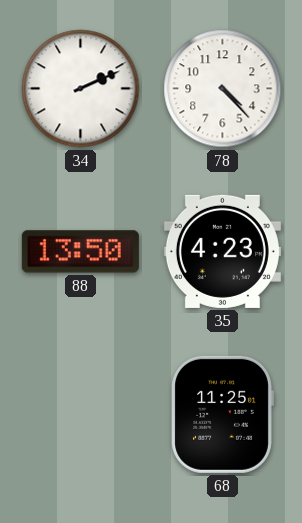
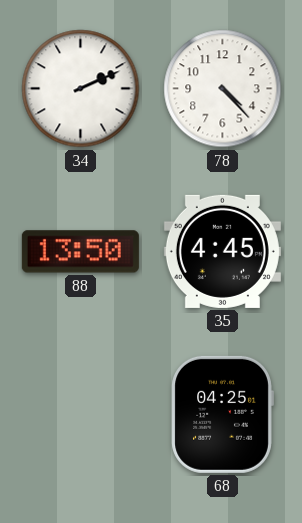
35: 4:23 -> 4:45 (222, 251)
68: 11:25 -> 04:25 (222, 414)
